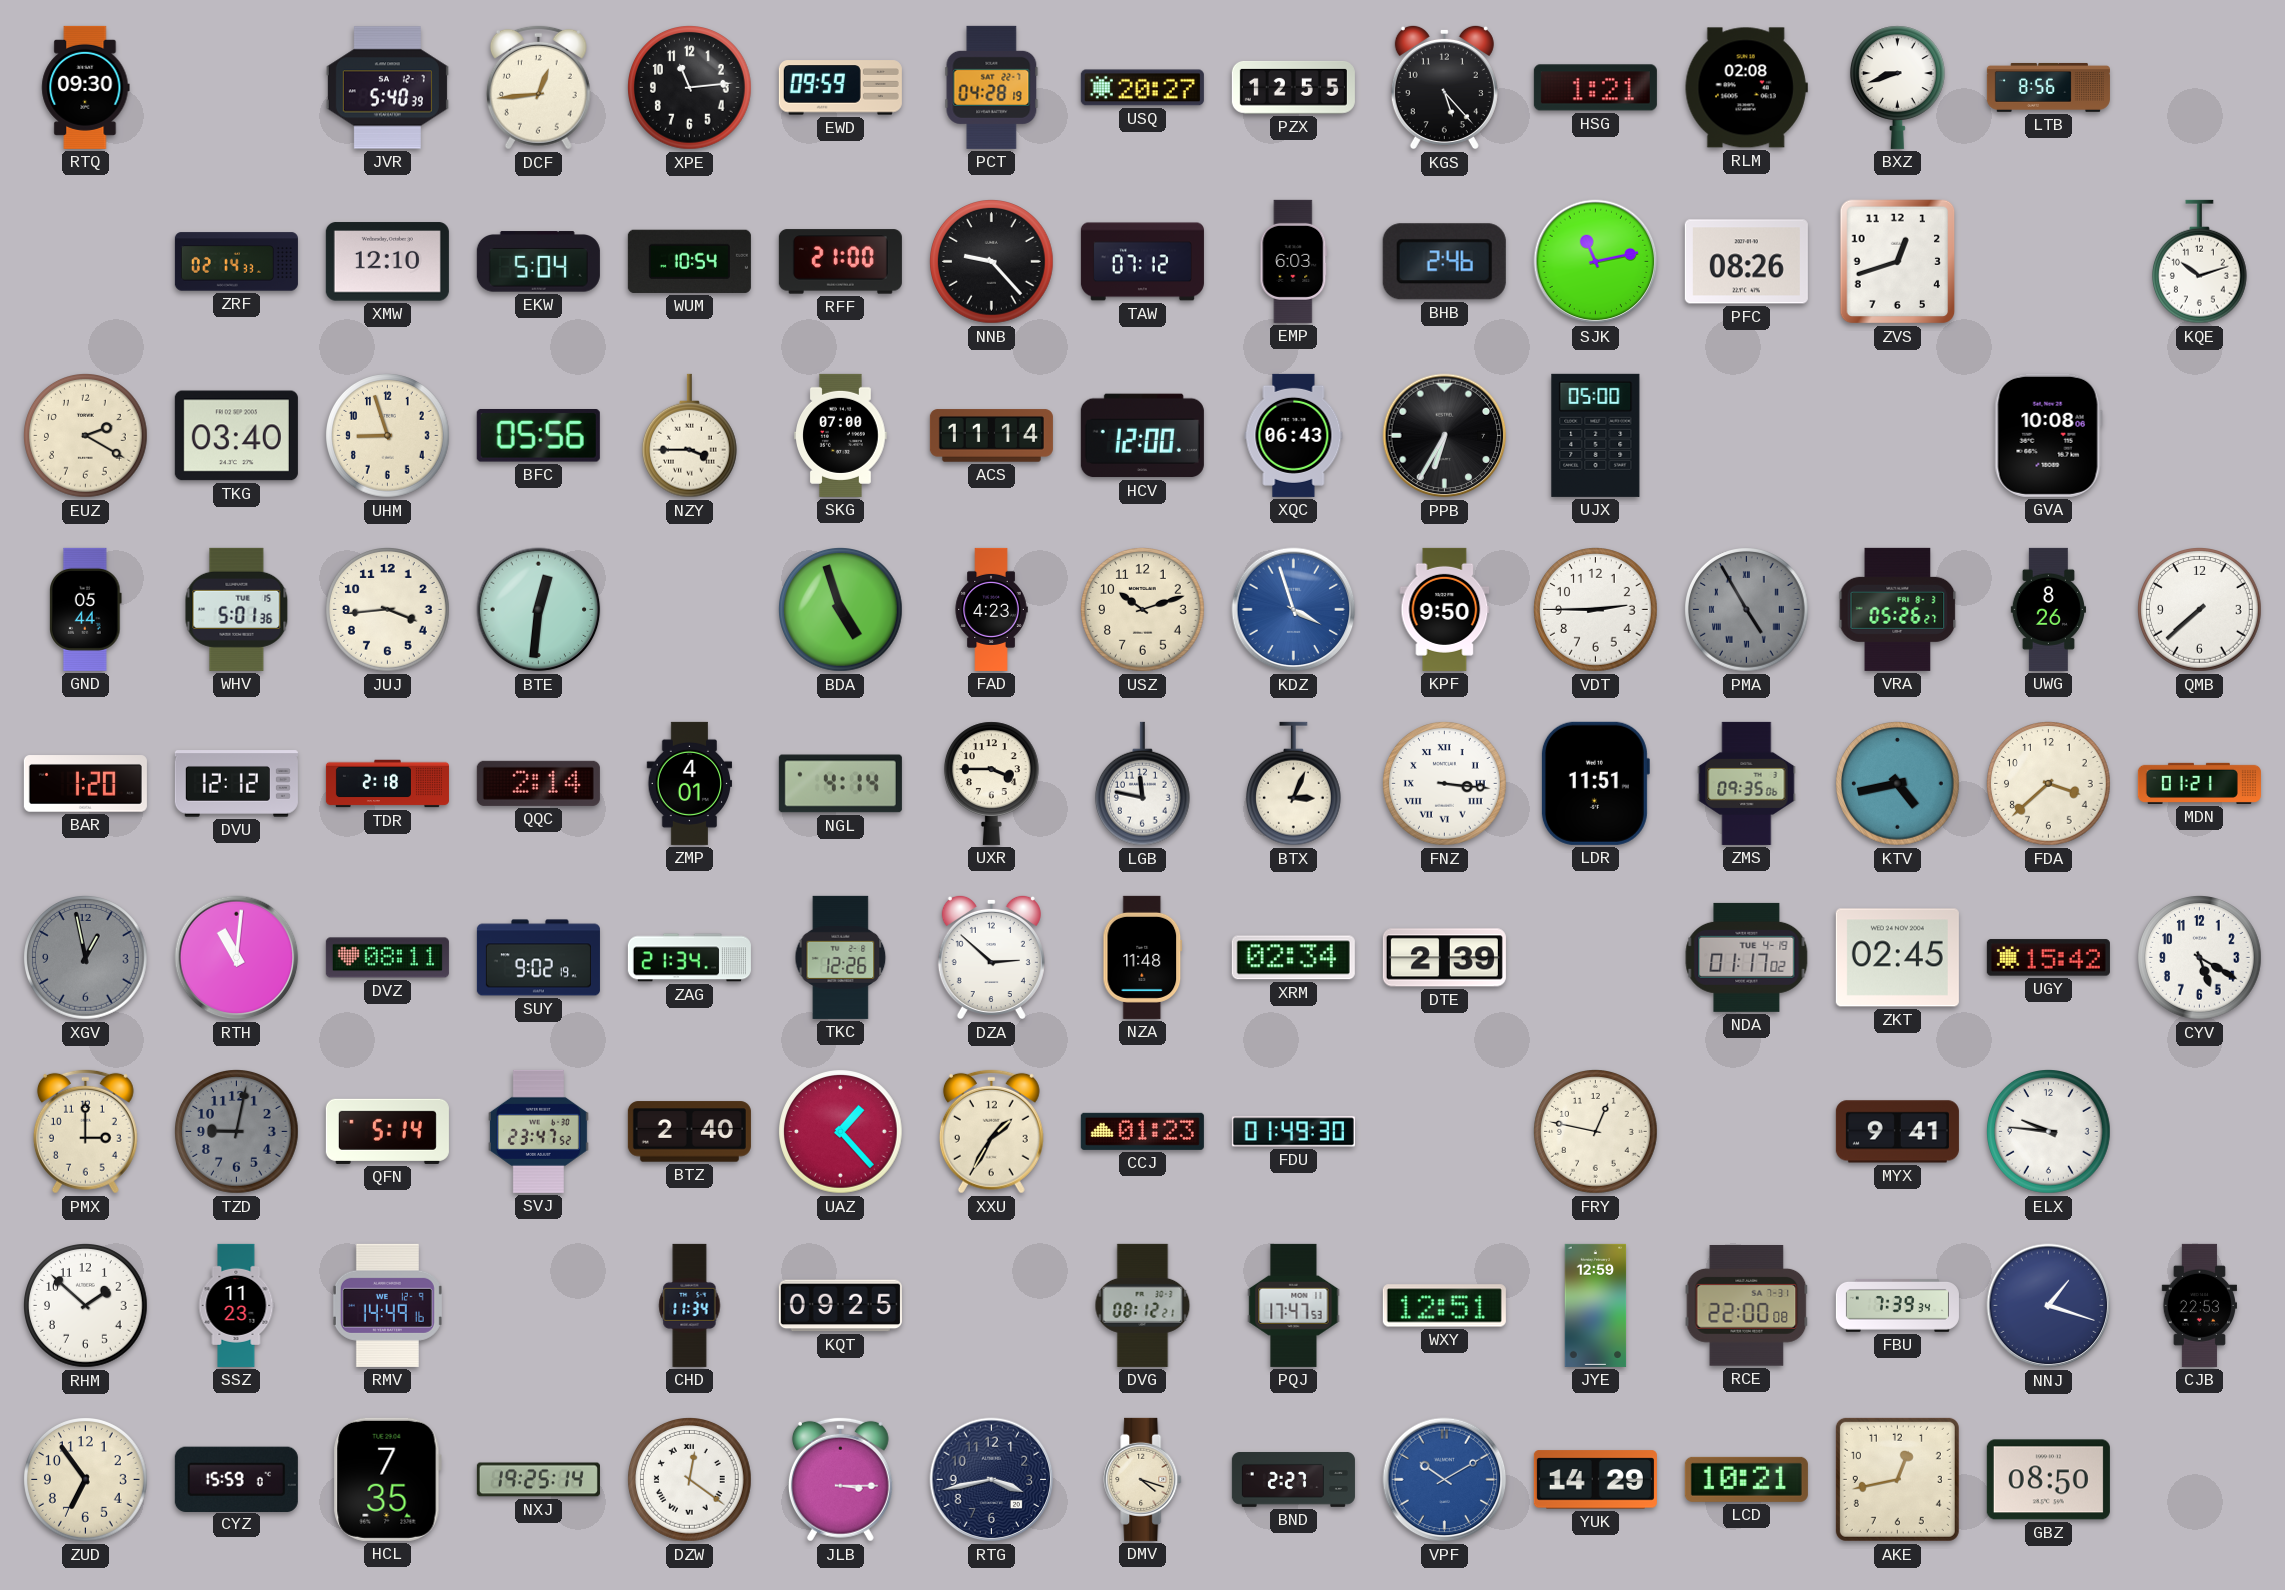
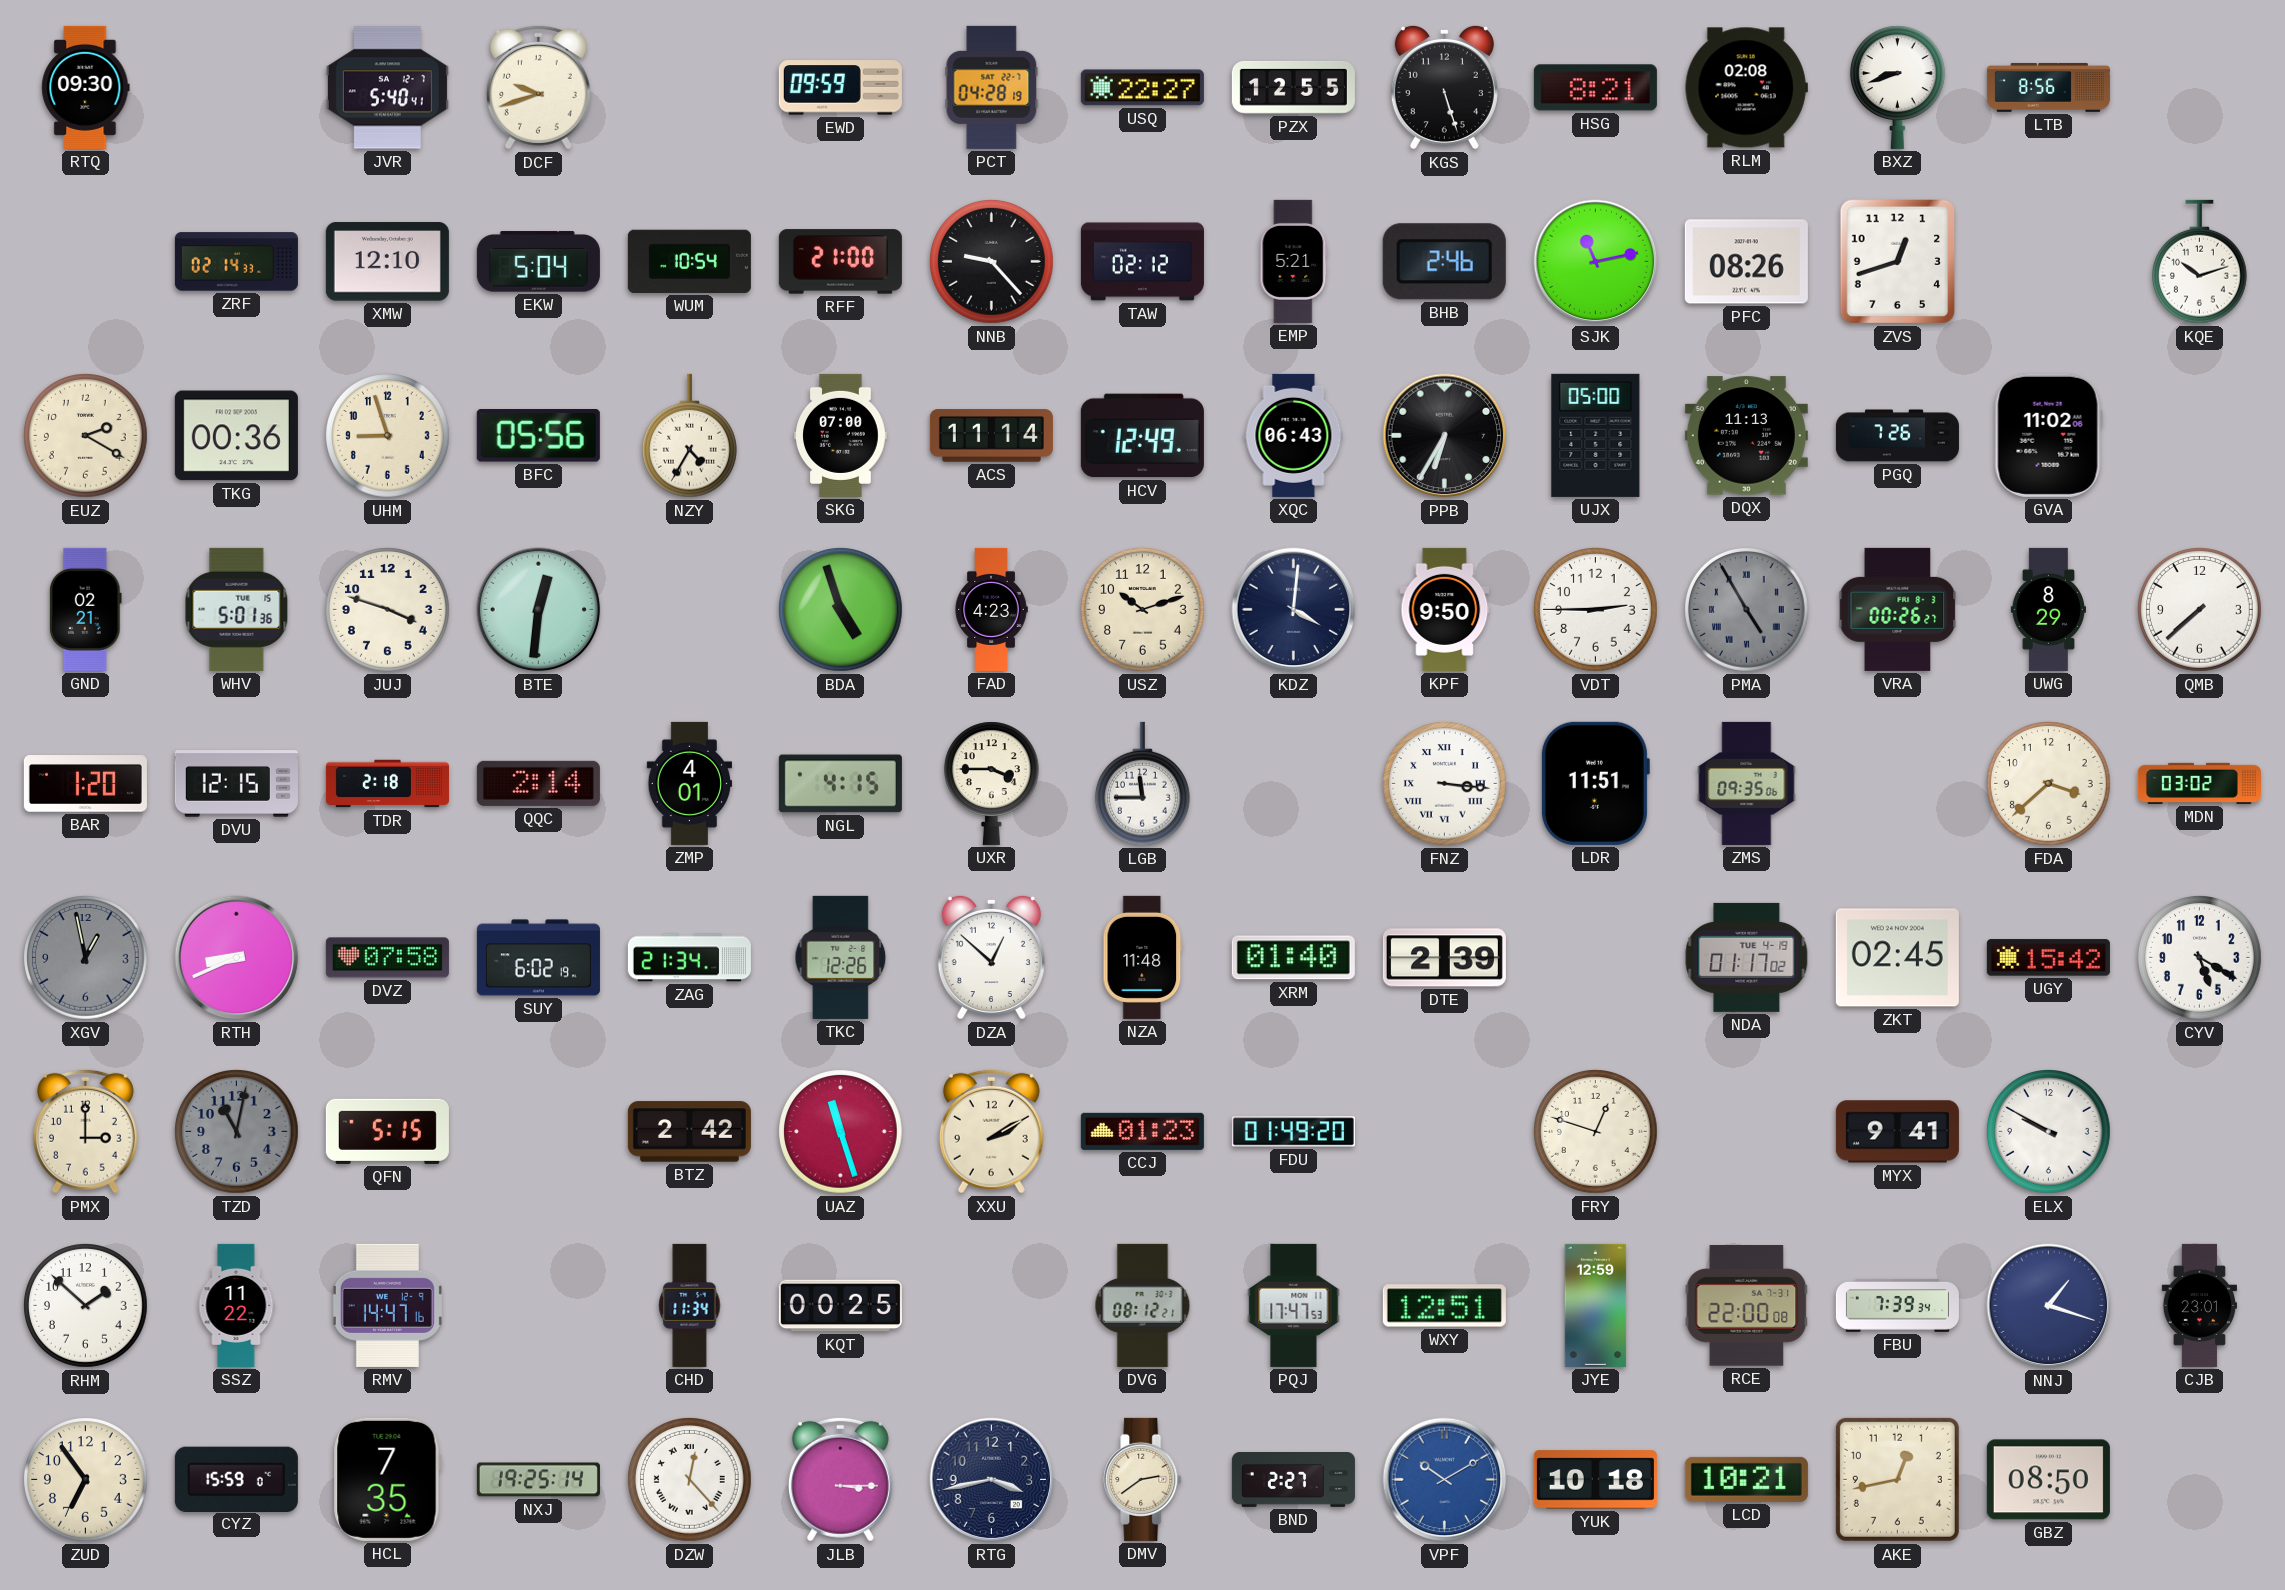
JVR: 5:40:39 -> 5:40:41 (387, 88)
DCF: 12:44 -> 9:42 (538, 87)
XPE: 11:14 -> none (690, 88)
USQ: 20:27 -> 22:27 (1142, 88)
KGS: 5:23 -> 5:27 (1444, 87)
HSG: 1:21 -> 8:21 (1595, 88)
TAW: 07:12 -> 02:12 (1142, 262)
EMP: 6:03 -> 5:21 (1294, 261)
TKG: 03:40 -> 00:36 (236, 436)
NZY: 3:45 -> 4:35 (689, 436)
HCV: 12:00 -> 12:49 (1142, 436)
DQX: none -> 11:13 (1746, 436)
PGQ: none -> 7:26 (1897, 436)
GVA: 10:08 -> 11:02 (2048, 435)
GND: 05:44 -> 02:21 (86, 609)
JUJ: 3:44 -> 3:48 (388, 610)
KDZ: 3:57 -> 4:01 (1294, 610)
KDZ dial: blue -> navy (1294, 610)
VRA: 05:26 -> 00:26 (1898, 609)
UWG: 8:26 -> 8:29 (2048, 609)
DVU: 12:12 -> 12:15 (236, 784)
NGL: 4:14 -> 4:15 (840, 784)
LGB: 11:47 -> 11:45 (1142, 784)
BTX: 3:04 -> none (1293, 784)
KTV: 4:43 -> none (1898, 784)
MDN: 01:21 -> 03:02 (2199, 783)
RTH: 11:01 -> 8:41 (237, 958)
DVZ: 08:11 -> 07:58 (387, 958)
SUY: 9:02 -> 6:02 (538, 958)
DZA: 2:52 -> 12:52 (991, 957)
XRM: 02:34 -> 01:40 (1293, 958)
TZD: 9:02 -> 11:02 (237, 1132)
QFN: 5:14 -> 5:15 (387, 1131)
SVJ: 23:47 -> none (538, 1131)
BTZ: 2:40 -> 2:42 (689, 1132)
UAZ: 1:23 -> 11:27 (841, 1132)
XXU: 1:35 -> 2:10 (991, 1131)
FDU: 01:49:30 -> 01:49:20 (1293, 1132)
FRY: 12:47 -> 12:48 (1596, 1132)
ELX: 9:46 -> 9:50 (2049, 1132)
SSZ: 11:23 -> 11:22 (236, 1305)
RMV: 14:49 -> 14:47 (387, 1305)
KQT: 09:25 -> 00:25 (840, 1306)
CJB: 22:53 -> 23:01 (2199, 1305)
DZW: 12:21 -> 12:23 (690, 1480)
DMV: 4:18 -> 2:39 (1143, 1479)
YUK: 14:29 -> 10:18 (1595, 1480)
